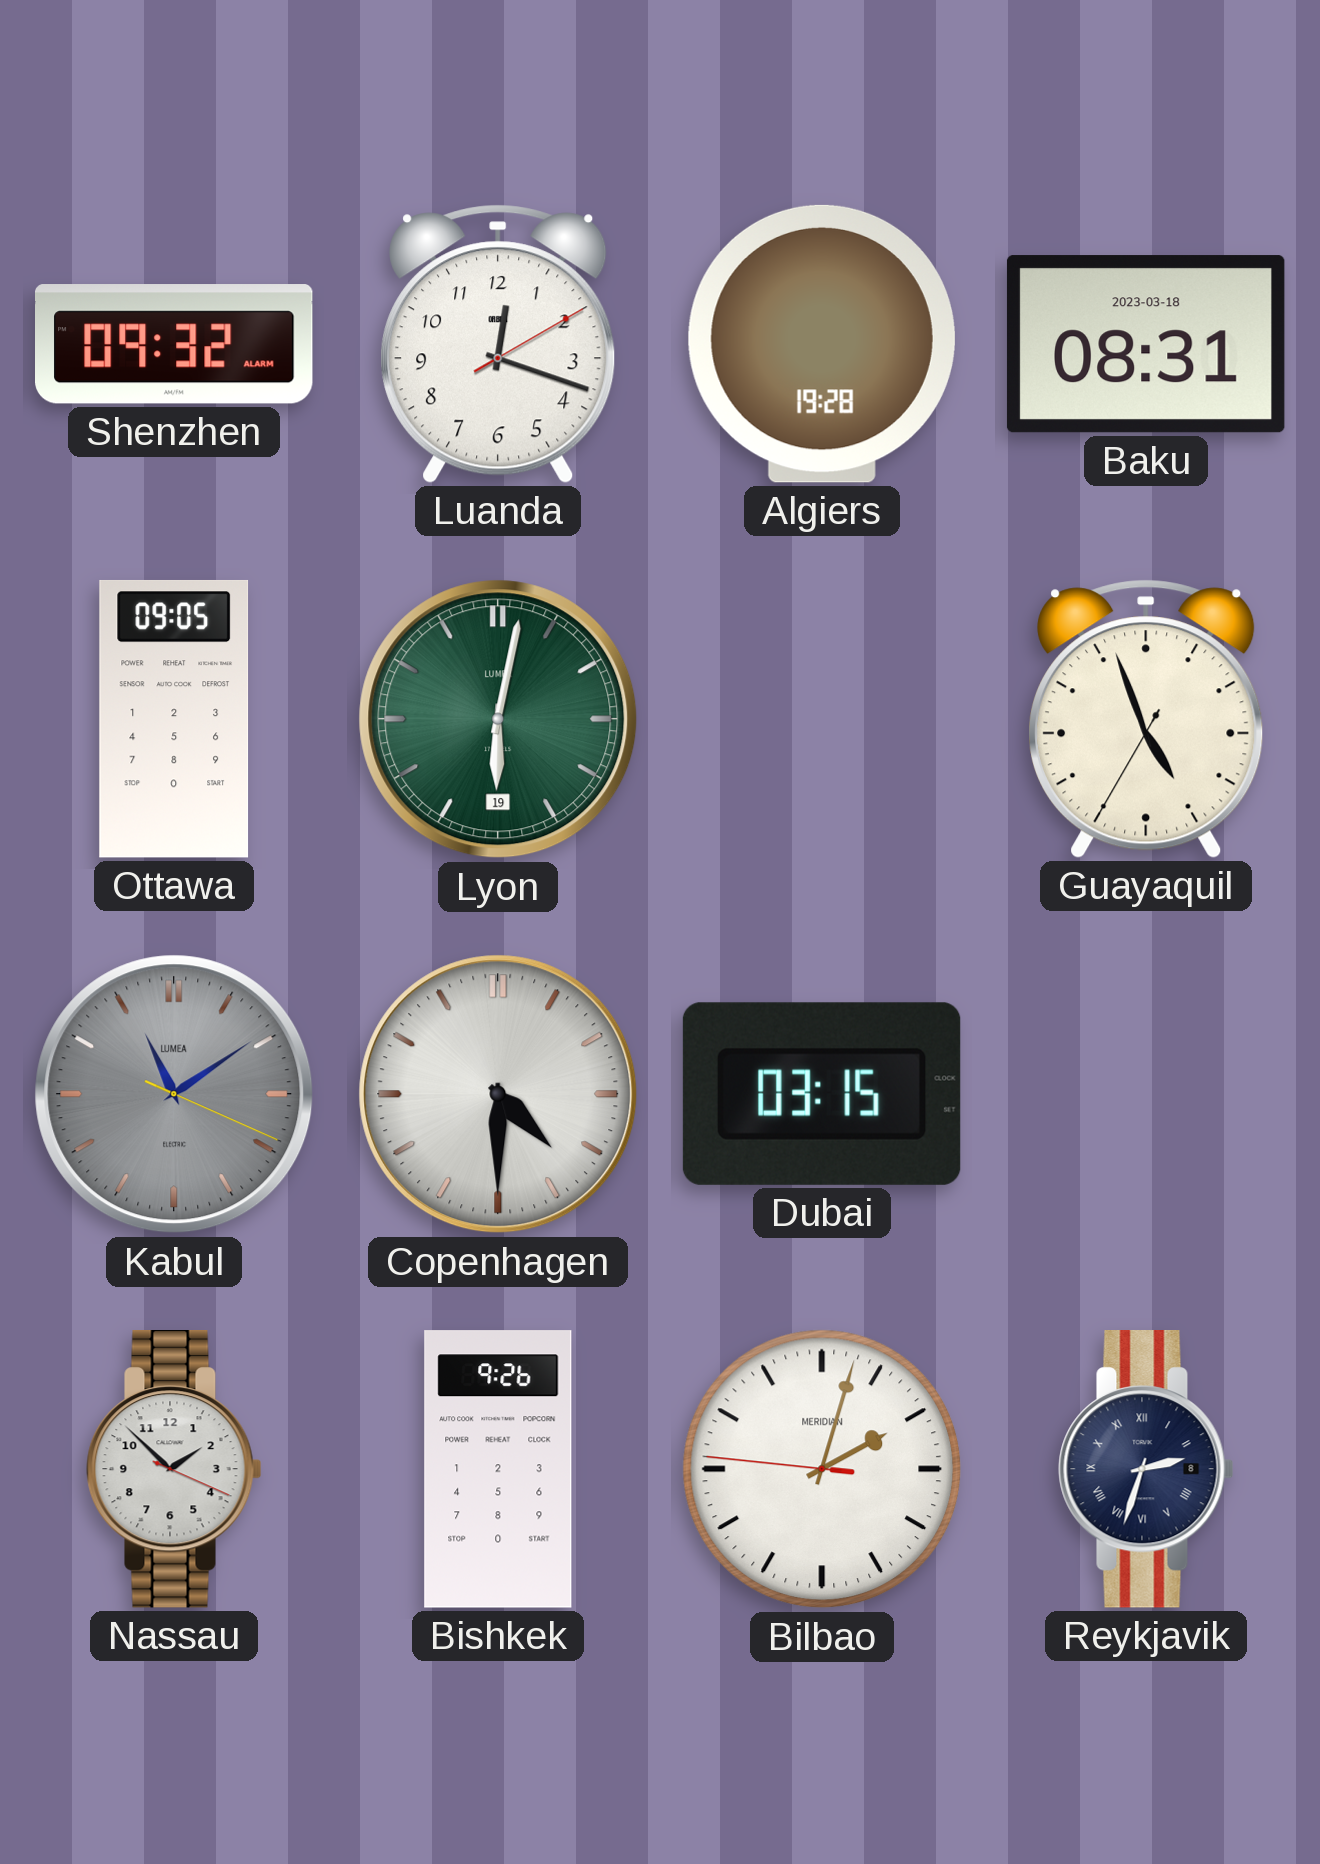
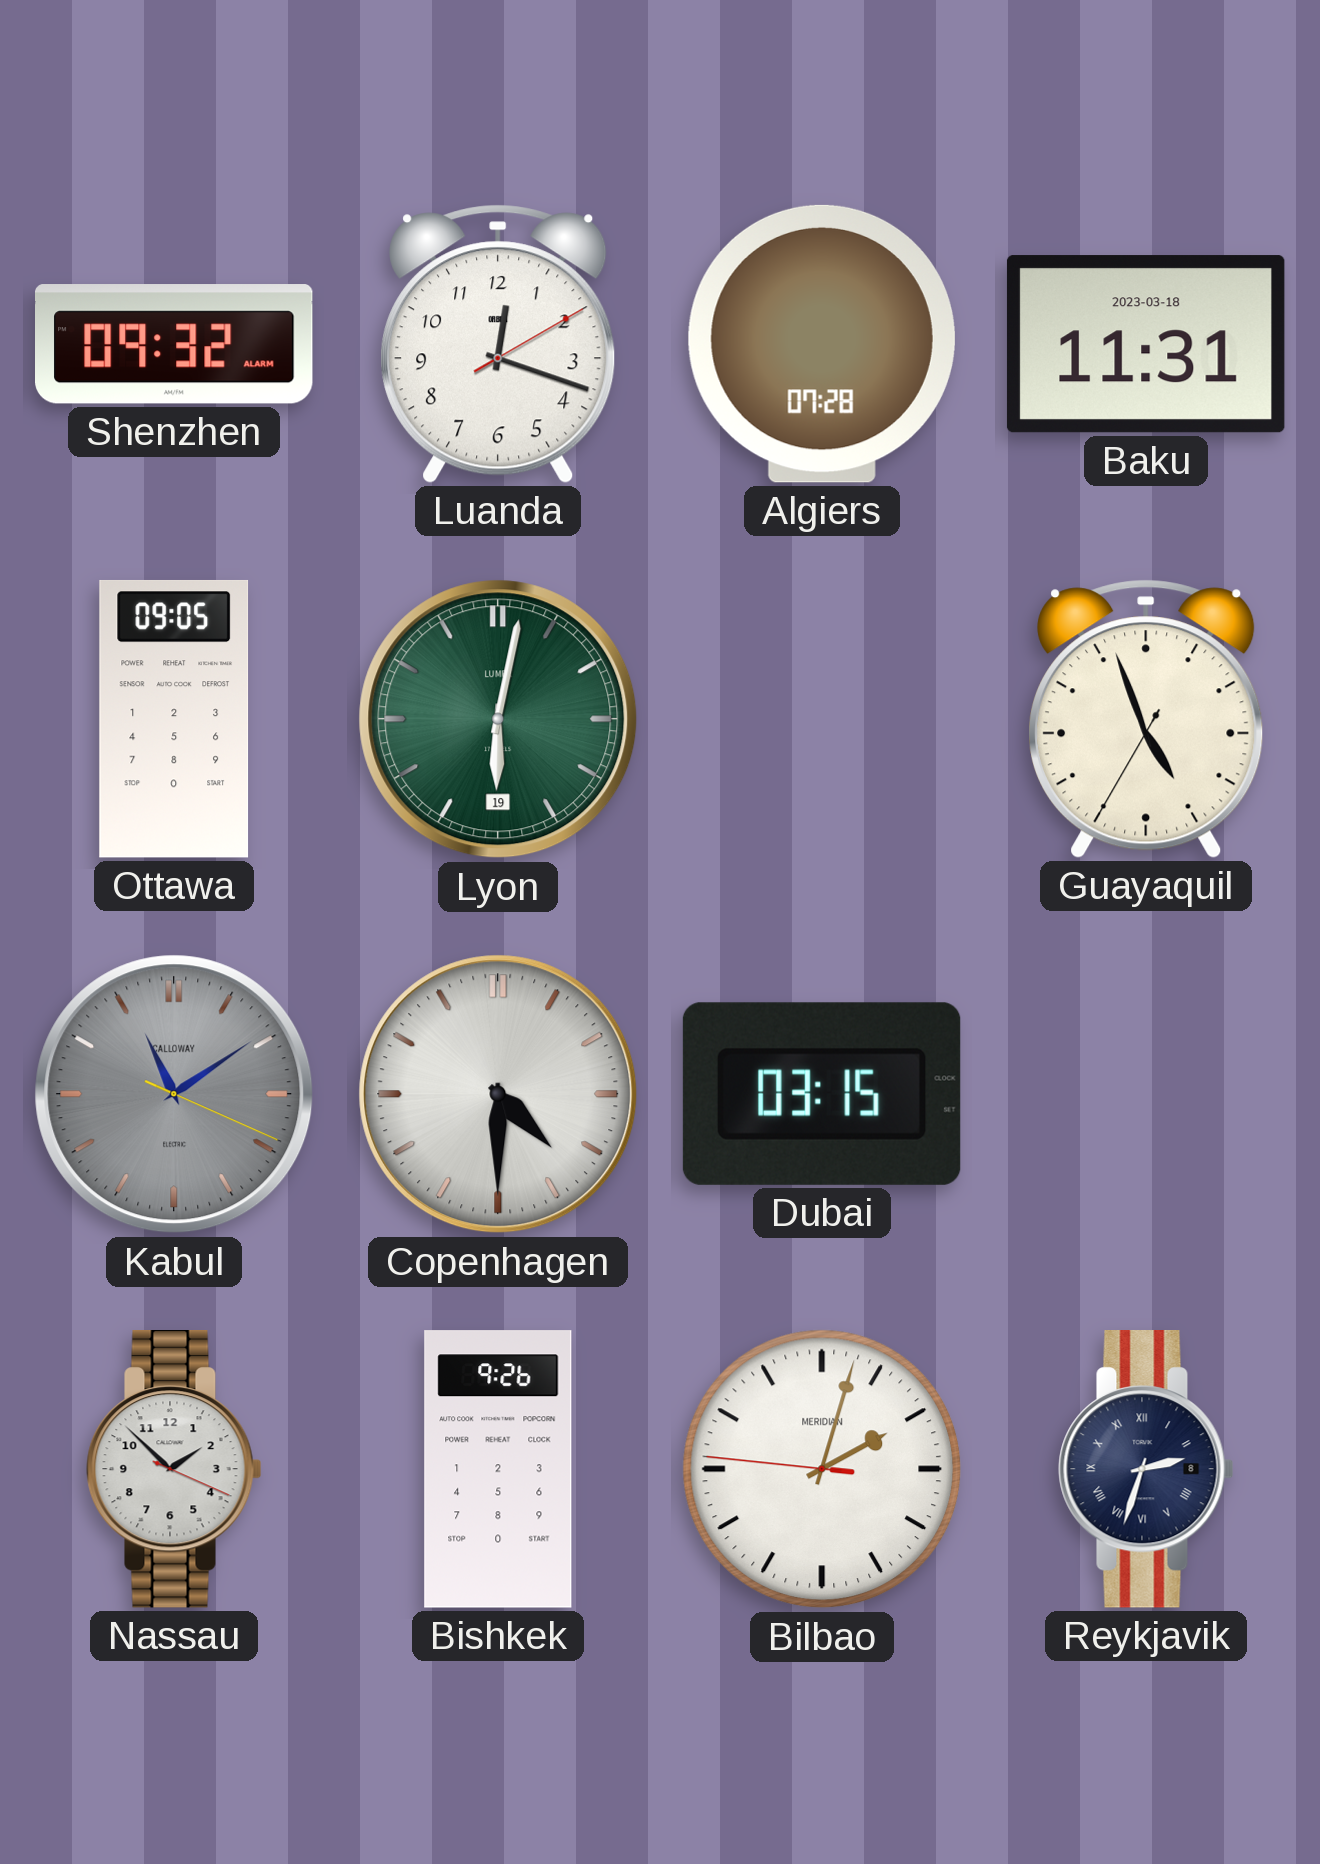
Algiers: 19:28 -> 07:28 (822, 344)
Baku: 08:31 -> 11:31 (1146, 344)
Kabul brand: LUMEA -> CALLOWAY (174, 1094)
